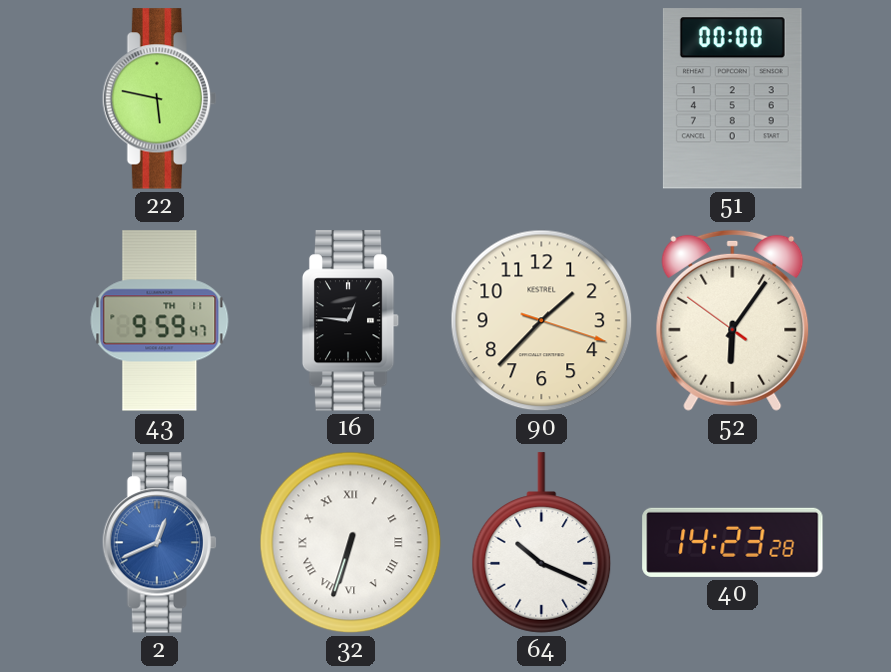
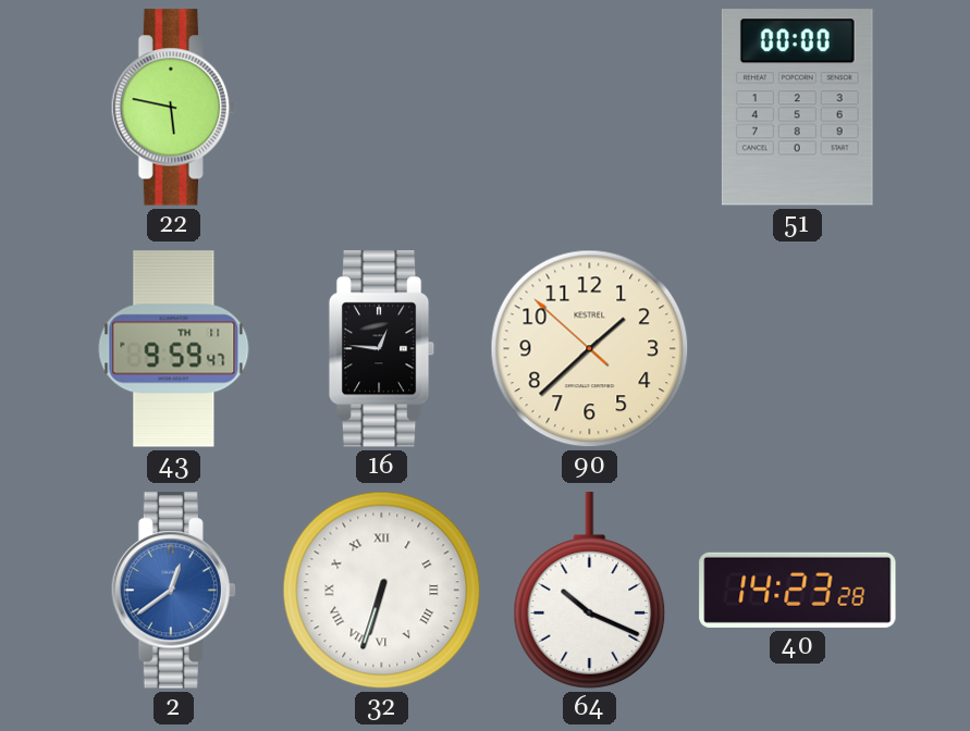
90: 1:37:18 -> 1:37:52 (590, 349)
52: 6:05 -> none (733, 320)
2: 12:41 -> 12:39 (173, 591)
